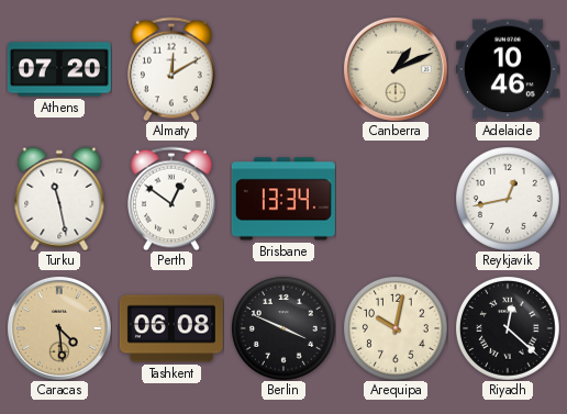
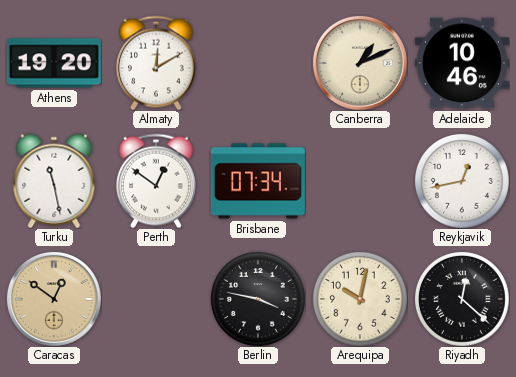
Athens: 07:20 -> 19:20 (54, 63)
Brisbane: 13:34 -> 07:34 (258, 181)
Caracas: 4:29 -> 12:51 (54, 299)
Tashkent: 06:08 -> none (171, 328)
Berlin: 3:49 -> 3:47 (258, 299)
